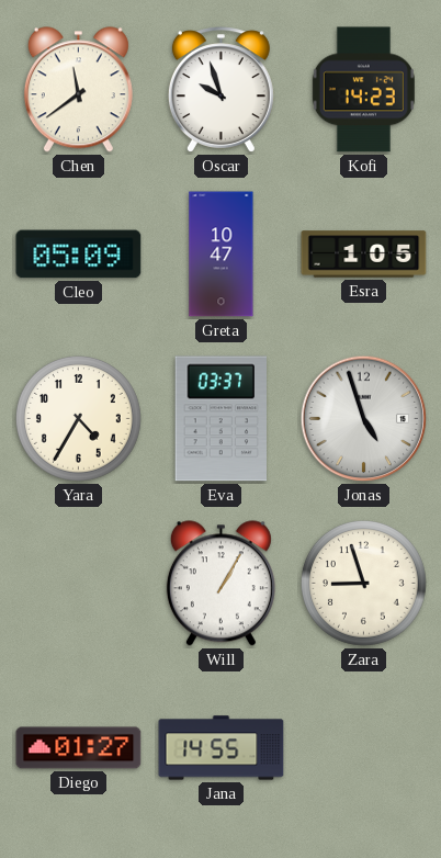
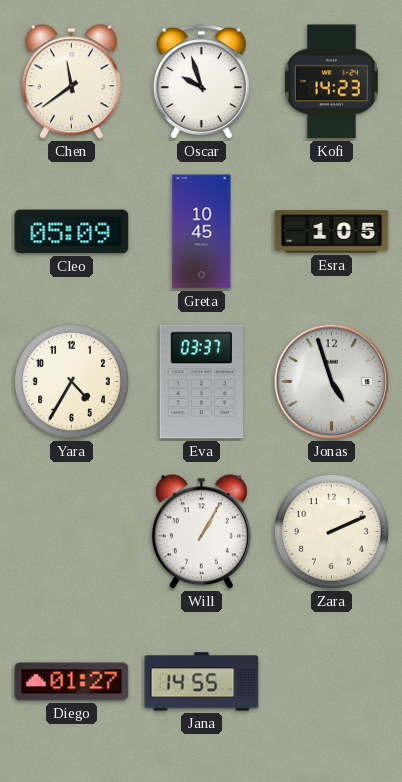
Greta: 10:47 -> 10:45 (202, 232)
Zara: 8:57 -> 2:11 (331, 531)
